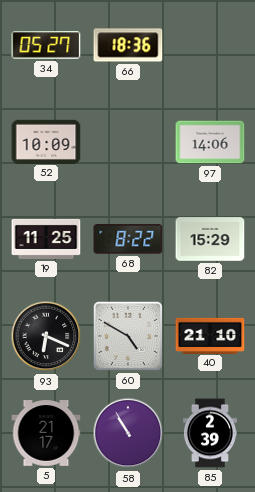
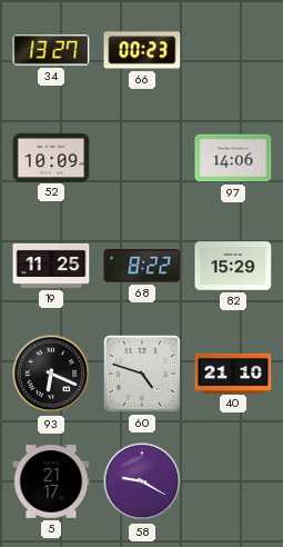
34: 05:27 -> 13:27 (51, 50)
66: 18:36 -> 00:23 (142, 50)
60: 4:50 -> 4:48 (142, 374)
58: 10:55 -> 9:20 (142, 481)
85: 2:39 -> none (210, 433)
